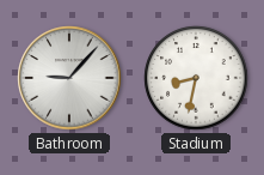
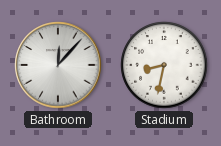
Bathroom: 9:07 -> 12:07 (58, 65)
